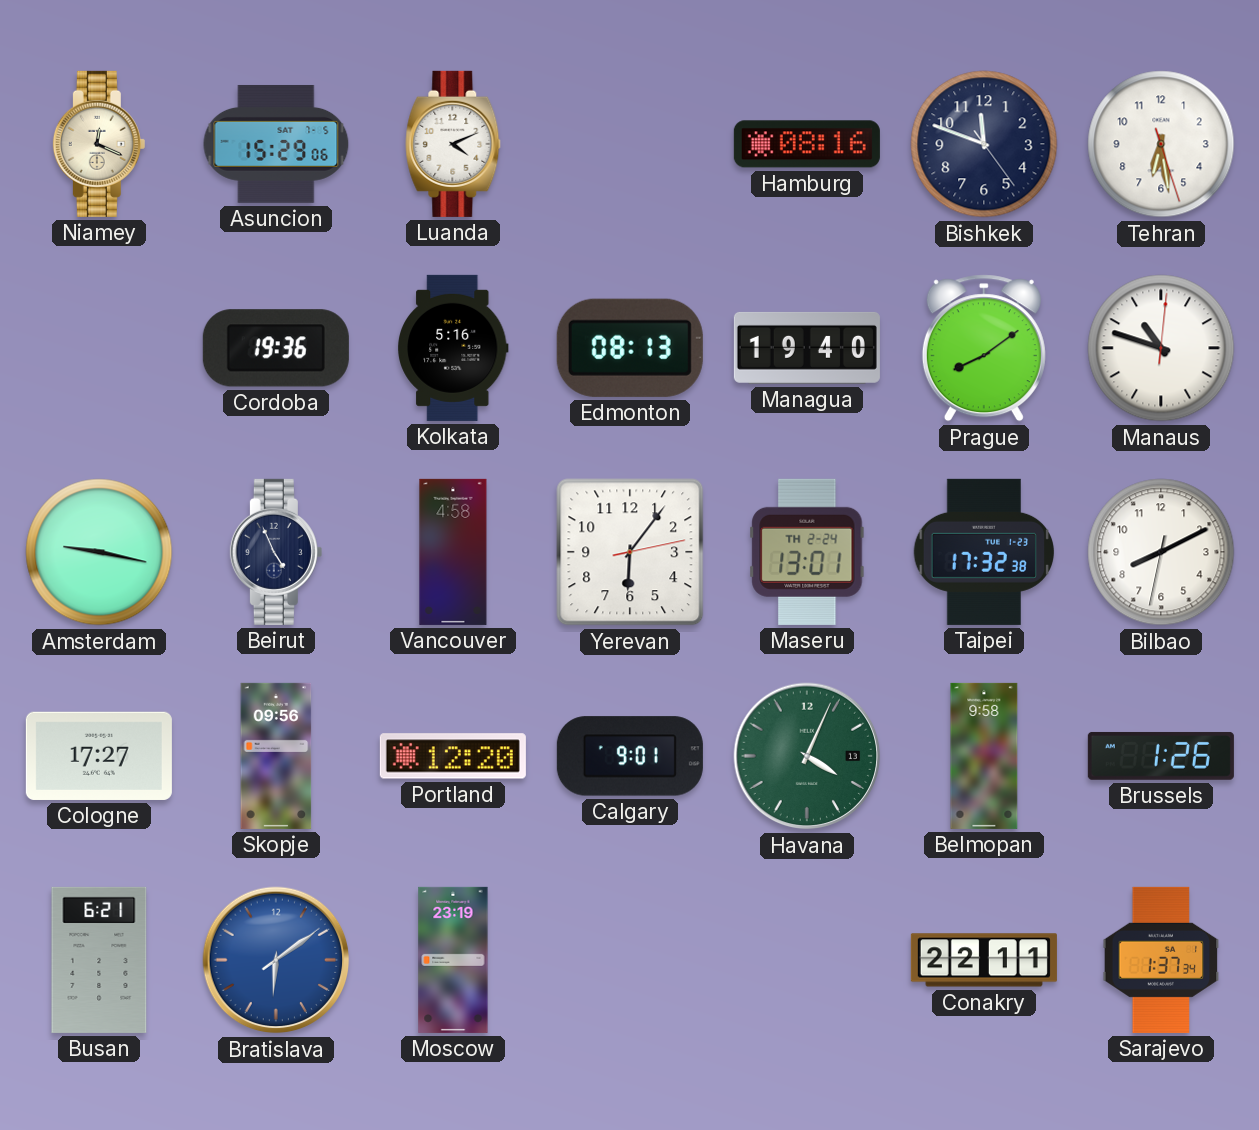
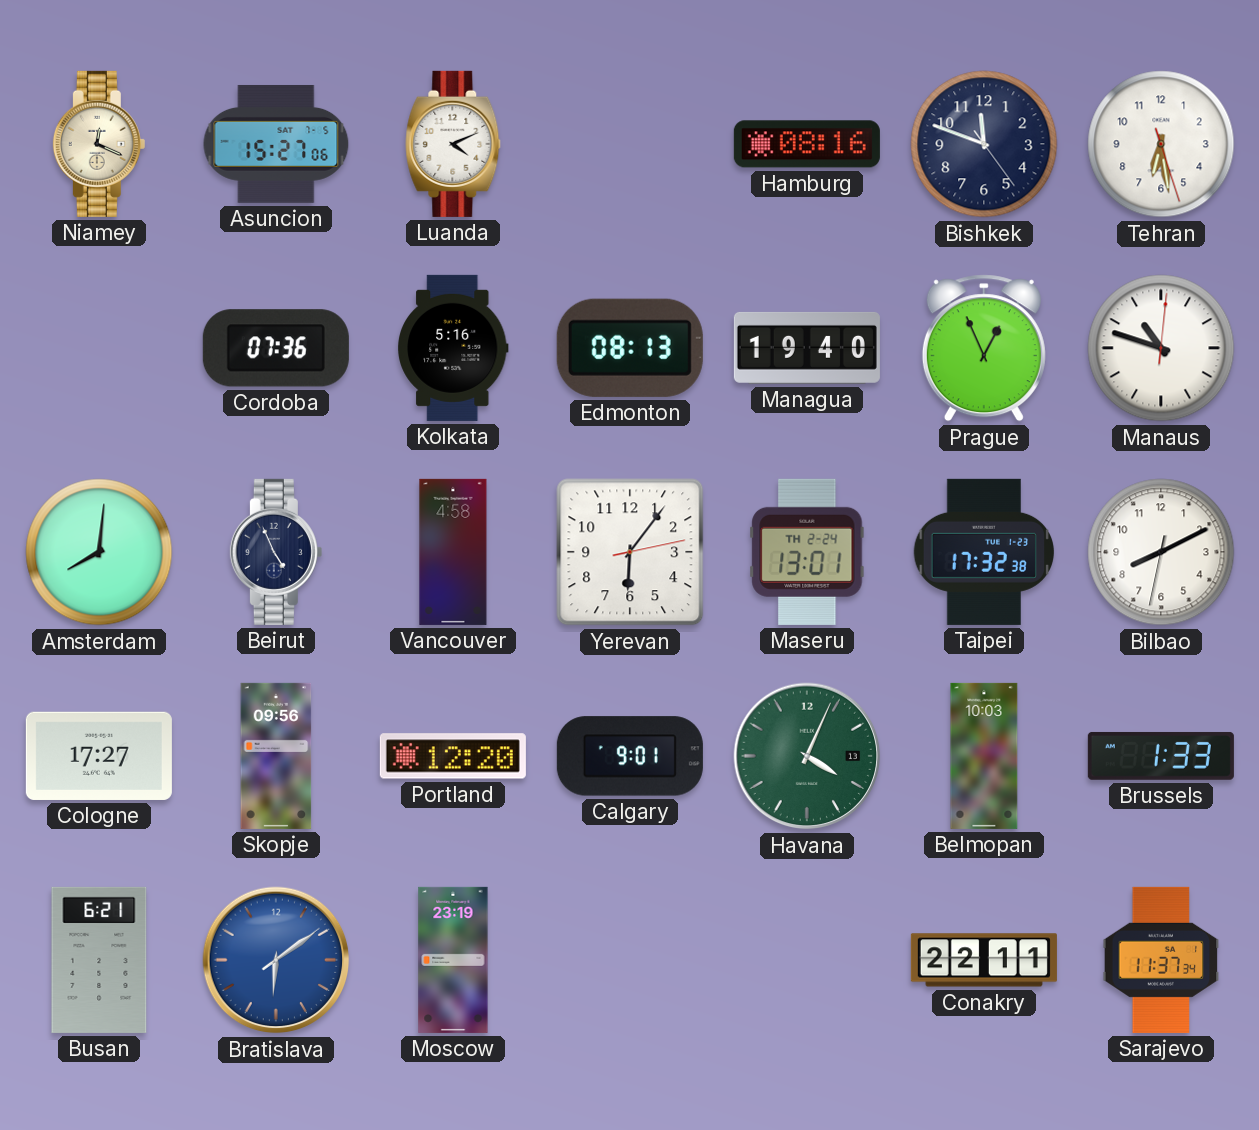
Asuncion: 15:29 -> 15:27 (276, 144)
Cordoba: 19:36 -> 07:36 (276, 348)
Prague: 8:09 -> 12:56 (984, 348)
Amsterdam: 9:17 -> 8:01 (99, 552)
Belmopan: 9:58 -> 10:03 (984, 756)
Brussels: 1:26 -> 1:33 (1161, 756)
Sarajevo: 1:37 -> 11:37 (1161, 960)
